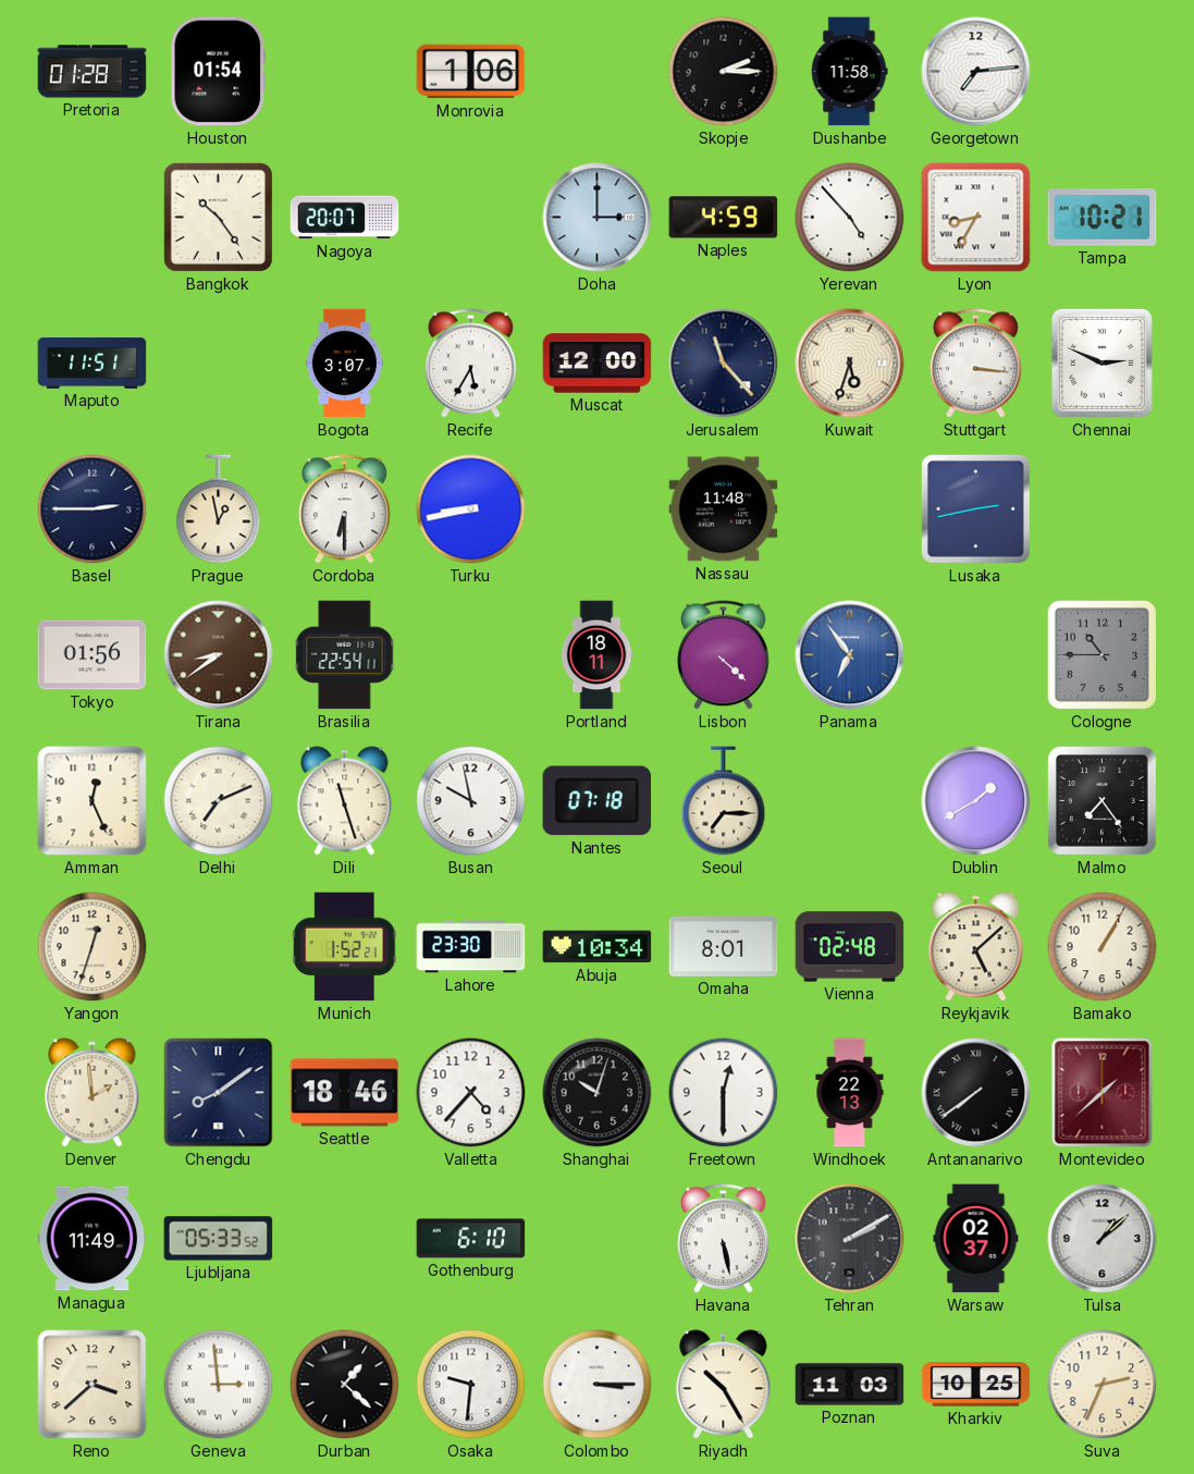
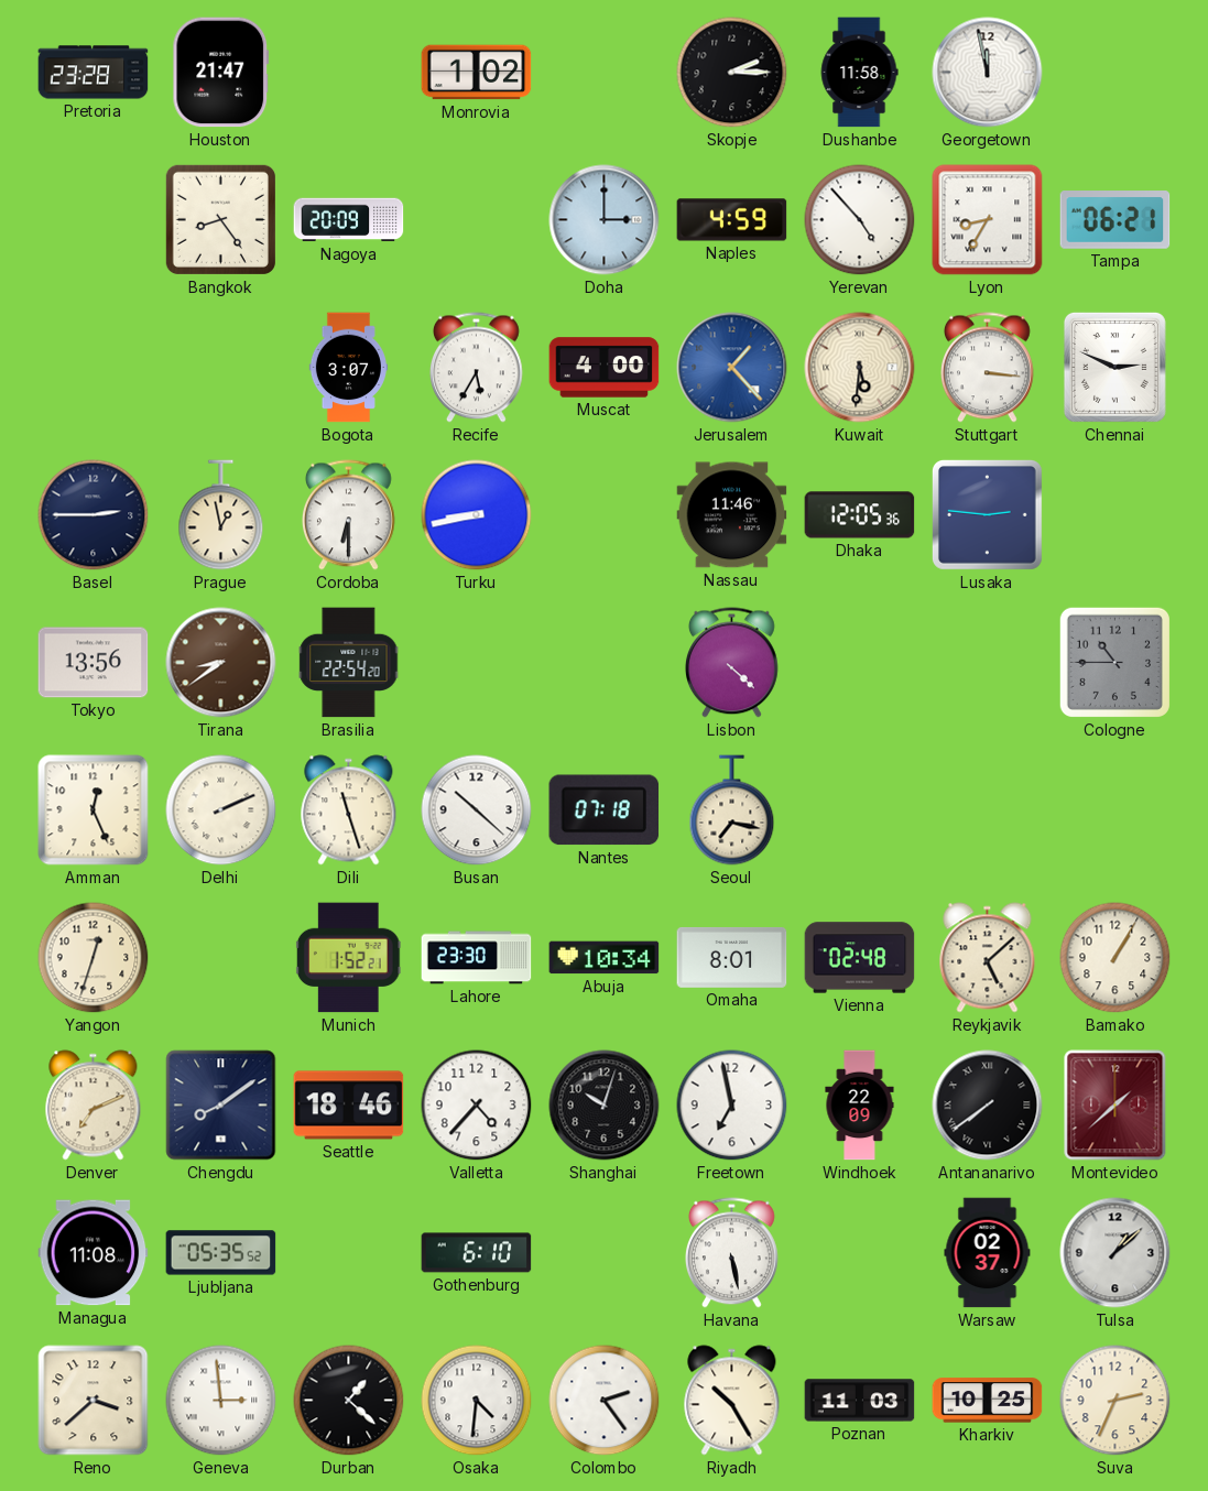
Pretoria: 01:28 -> 23:28 (94, 73)
Houston: 01:54 -> 21:47 (221, 73)
Monrovia: 1:06 -> 1:02 (477, 73)
Georgetown: 7:14 -> 11:58 (988, 73)
Bangkok: 10:24 -> 8:24 (220, 219)
Nagoya: 20:07 -> 20:09 (349, 220)
Tampa: 10:21 -> 06:21 (1116, 220)
Maputo: 11:51 -> none (93, 364)
Muscat: 12:00 -> 4:00 (605, 368)
Jerusalem: 11:23 -> 1:23 (732, 368)
Jerusalem dial: navy -> blue (732, 368)
Kuwait: 5:33 -> 5:31 (860, 368)
Nassau: 11:48 -> 11:46 (732, 515)
Dhaka: none -> 12:05 (860, 515)
Lusaka: 2:43 -> 2:46 (987, 514)
Tokyo: 01:56 -> 13:56 (94, 663)
Brasilia: 22:54:11 -> 22:54:20 (349, 663)
Portland: 18:11 -> none (596, 655)
Panama: 6:54 -> none (850, 655)
Delhi: 7:11 -> 2:11 (221, 810)
Busan: 9:58 -> 10:22 (477, 810)
Seoul: 7:15 -> 7:17 (732, 810)
Dublin: 1:40 -> none (976, 801)
Malmo: 7:24 -> none (1103, 801)
Denver: 1:59 -> 7:11 (94, 1106)
Freetown: 12:30 -> 6:58 (732, 1106)
Windhoek: 22:13 -> 22:09 (860, 1106)
Managua: 11:49 -> 11:08 (94, 1253)
Ljubljana: 05:33 -> 05:35 (221, 1253)
Tehran: 2:10 -> none (850, 1239)
Osaka: 9:31 -> 4:31 (477, 1401)
Colombo: 3:15 -> 2:24 (605, 1401)
